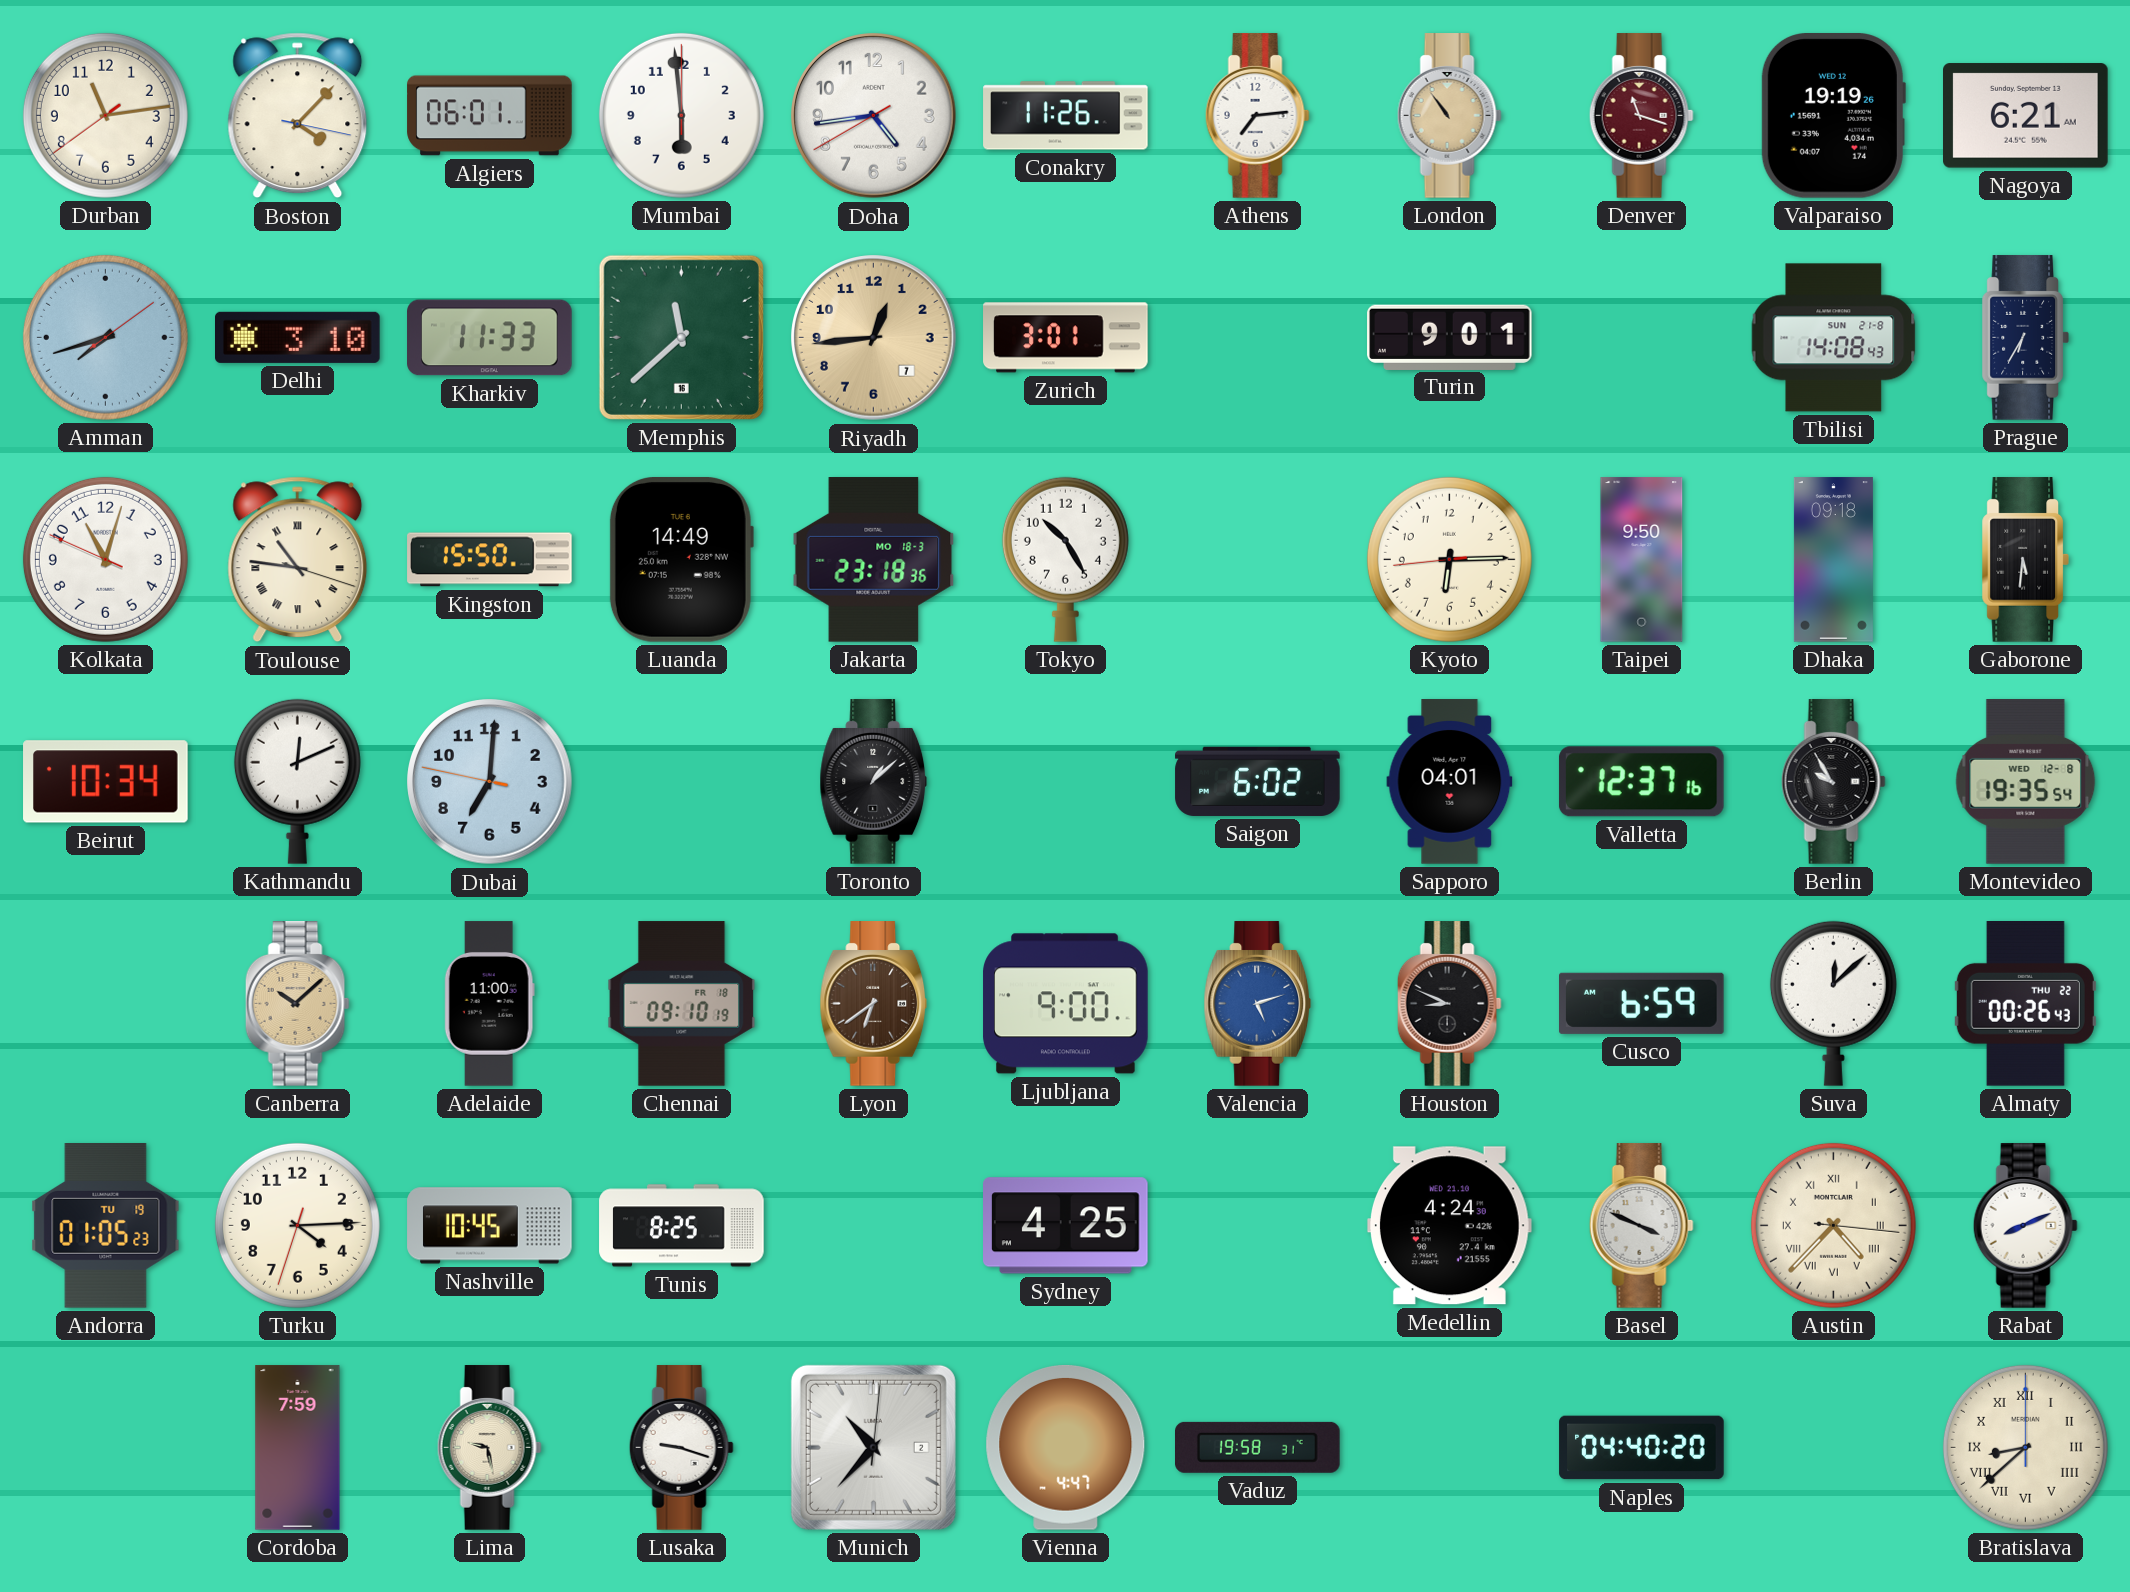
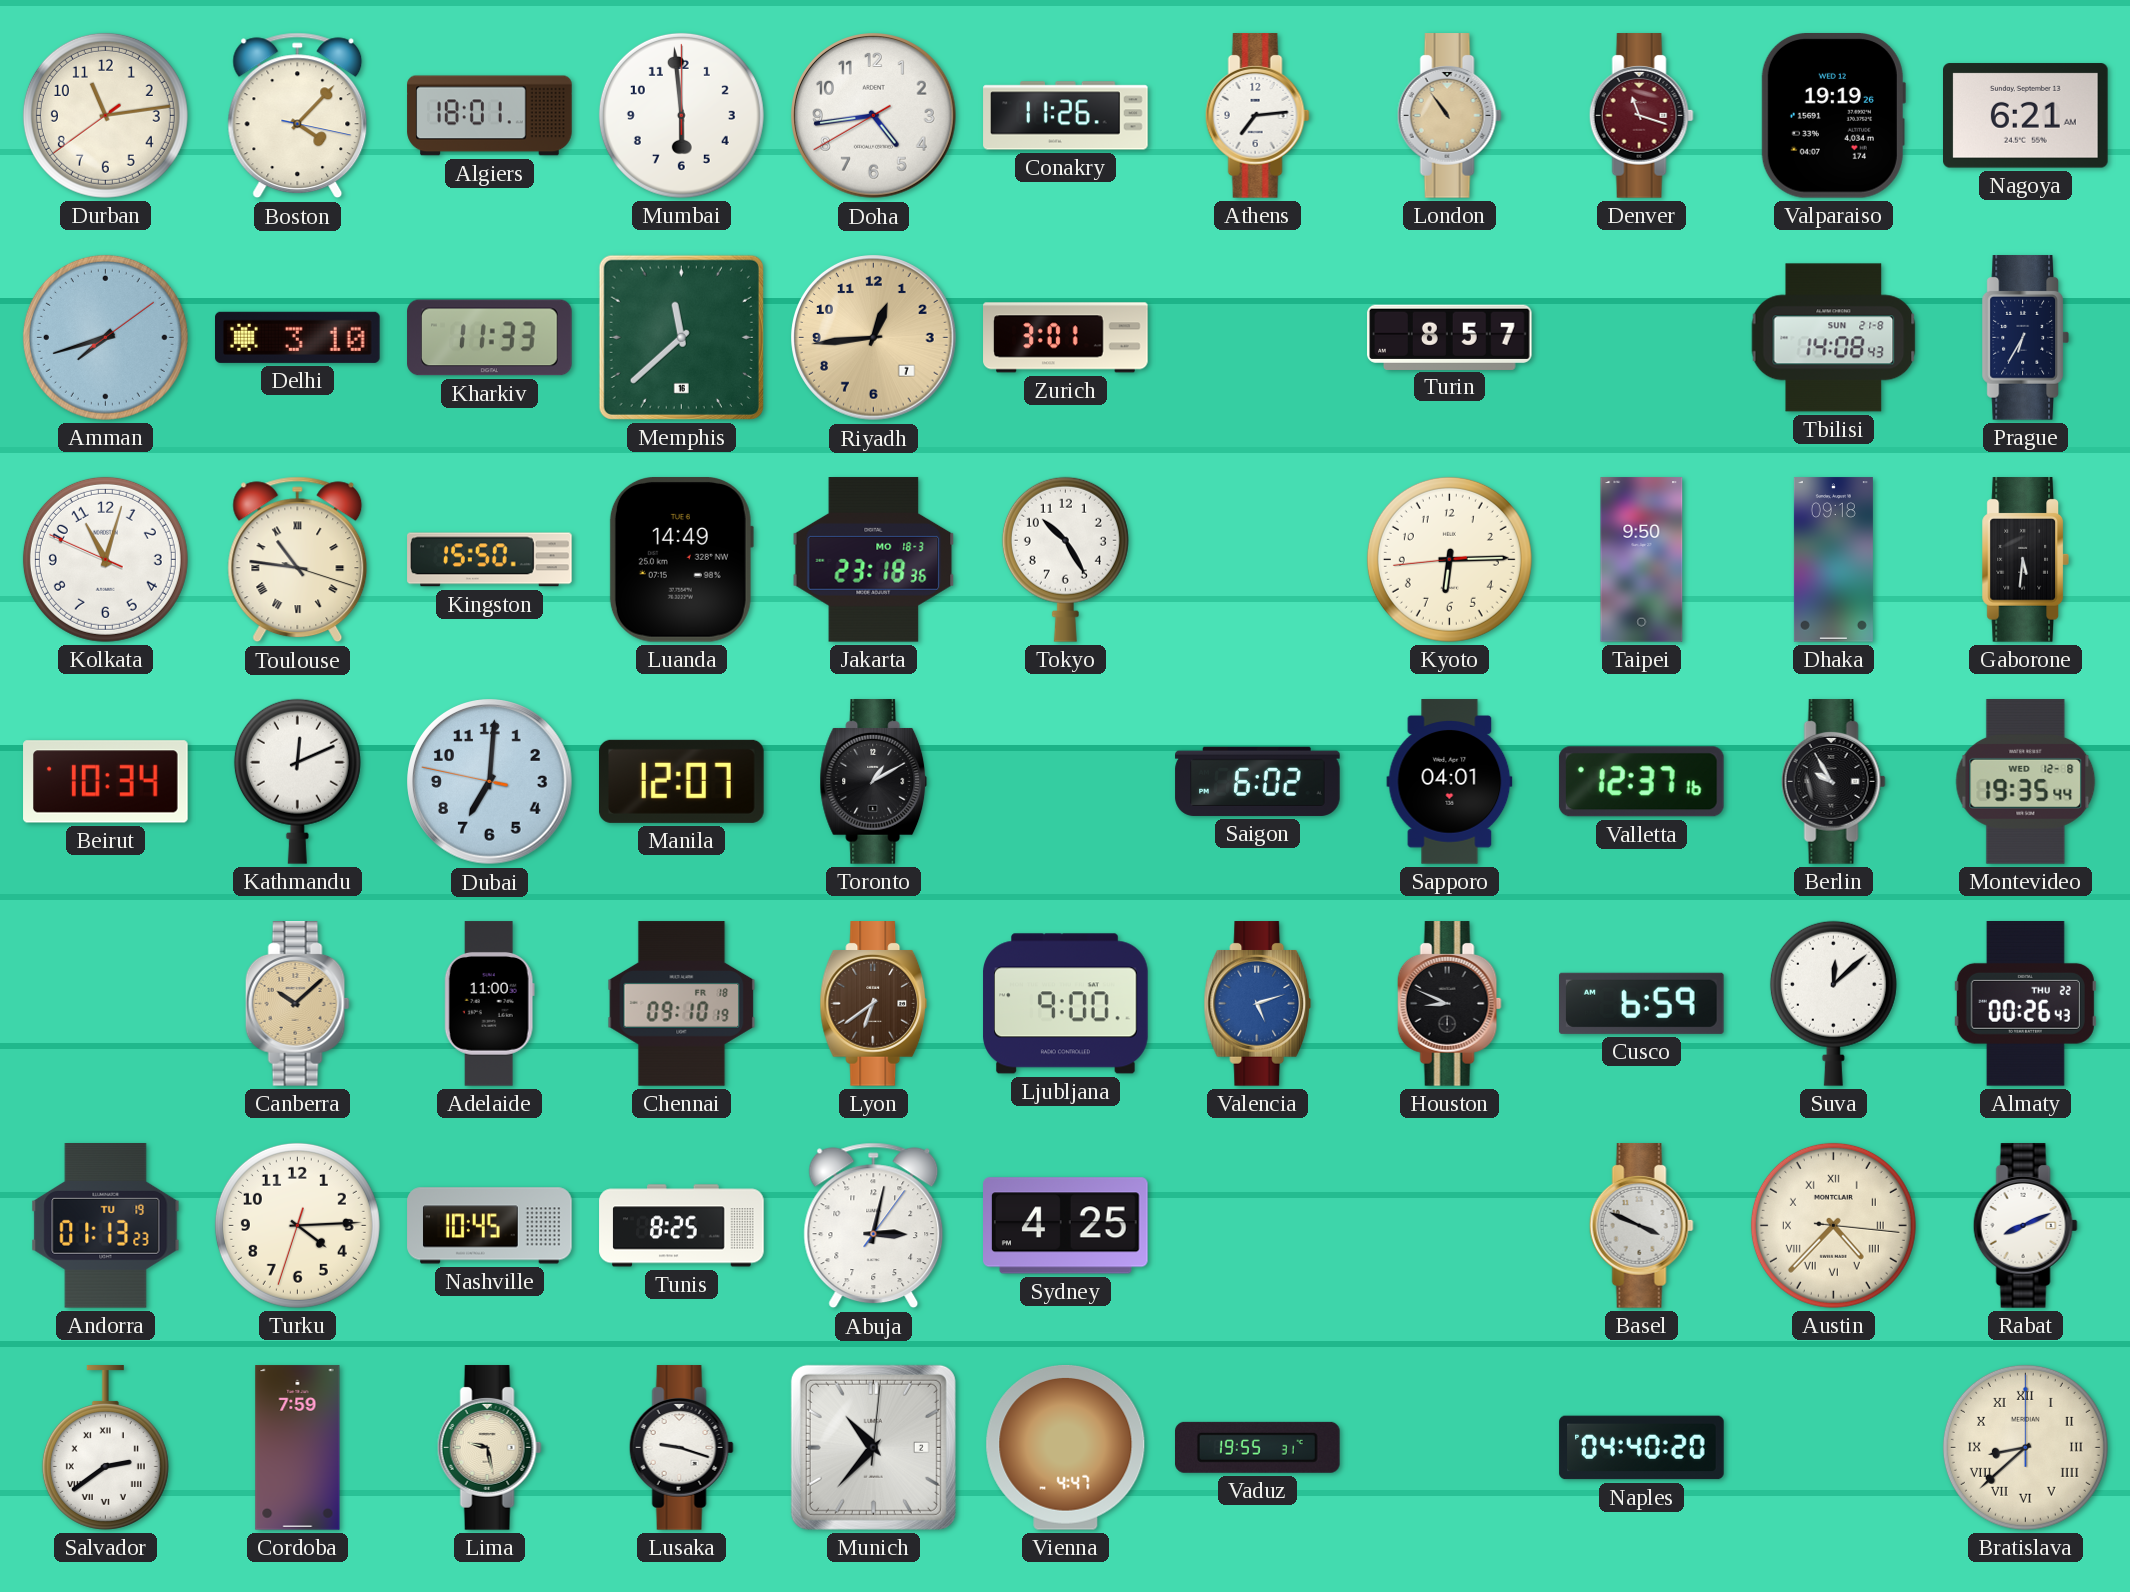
Algiers: 06:01 -> 18:01 (490, 116)
Turin: 9:01 -> 8:57 (1450, 337)
Manila: none -> 12:07 (682, 781)
Toronto: 1:08 -> 1:10 (874, 782)
Montevideo: 19:35:54 -> 19:35:44 (2026, 782)
Andorra: 01:05 -> 01:13 (106, 1226)
Abuja: none -> 3:02 (874, 1226)
Medellin: 4:24 -> none (1450, 1226)
Salvador: none -> 2:39 (105, 1448)
Vaduz: 19:58 -> 19:55 (1258, 1447)
